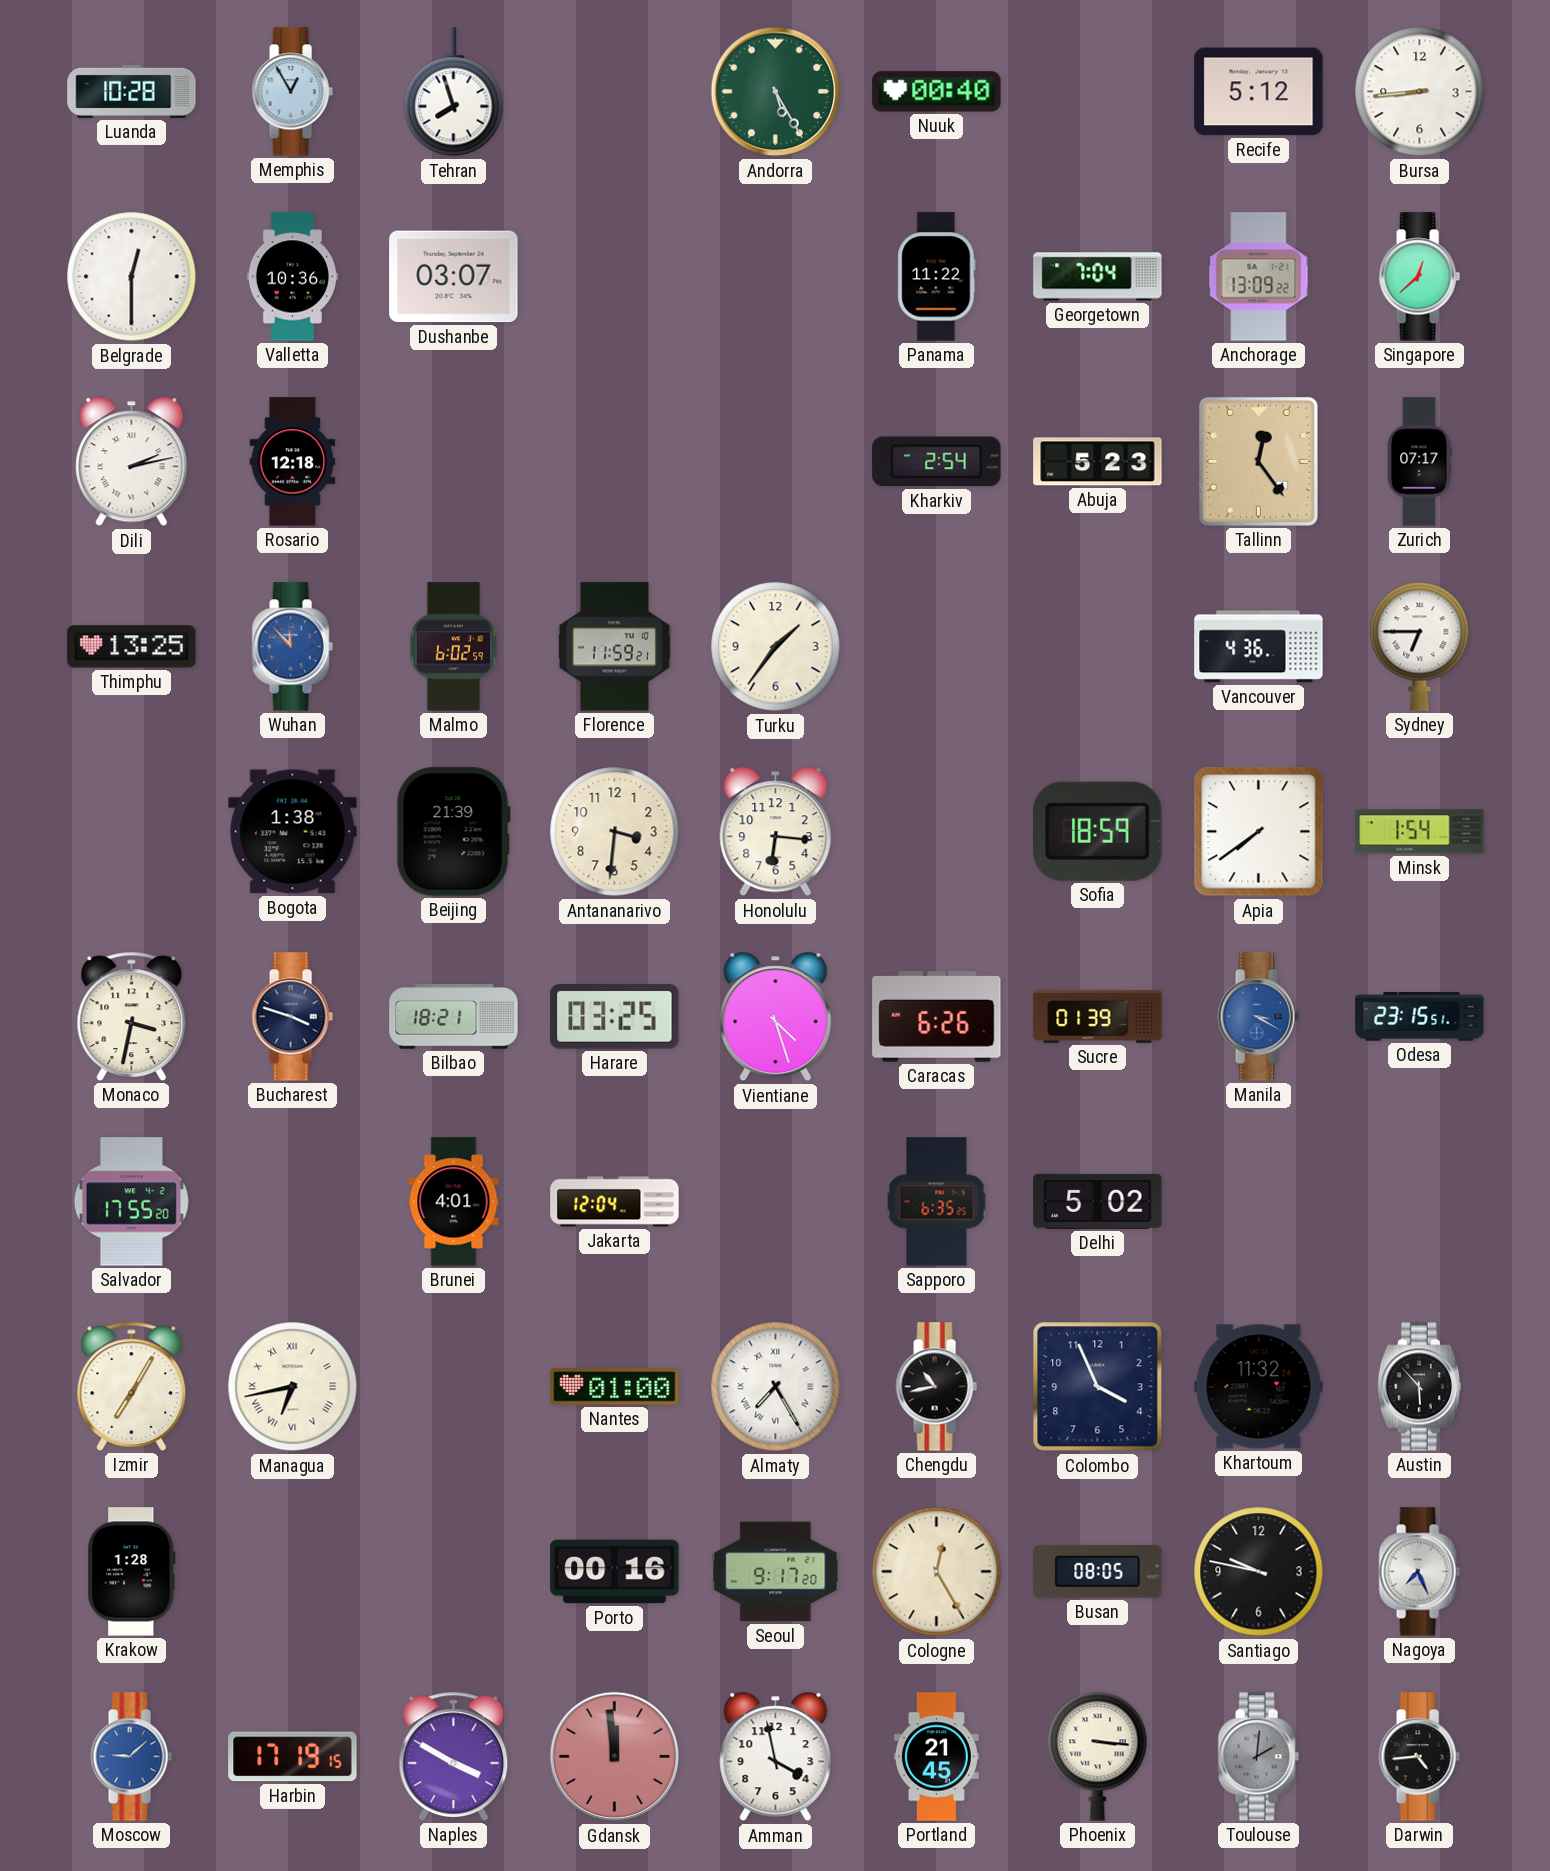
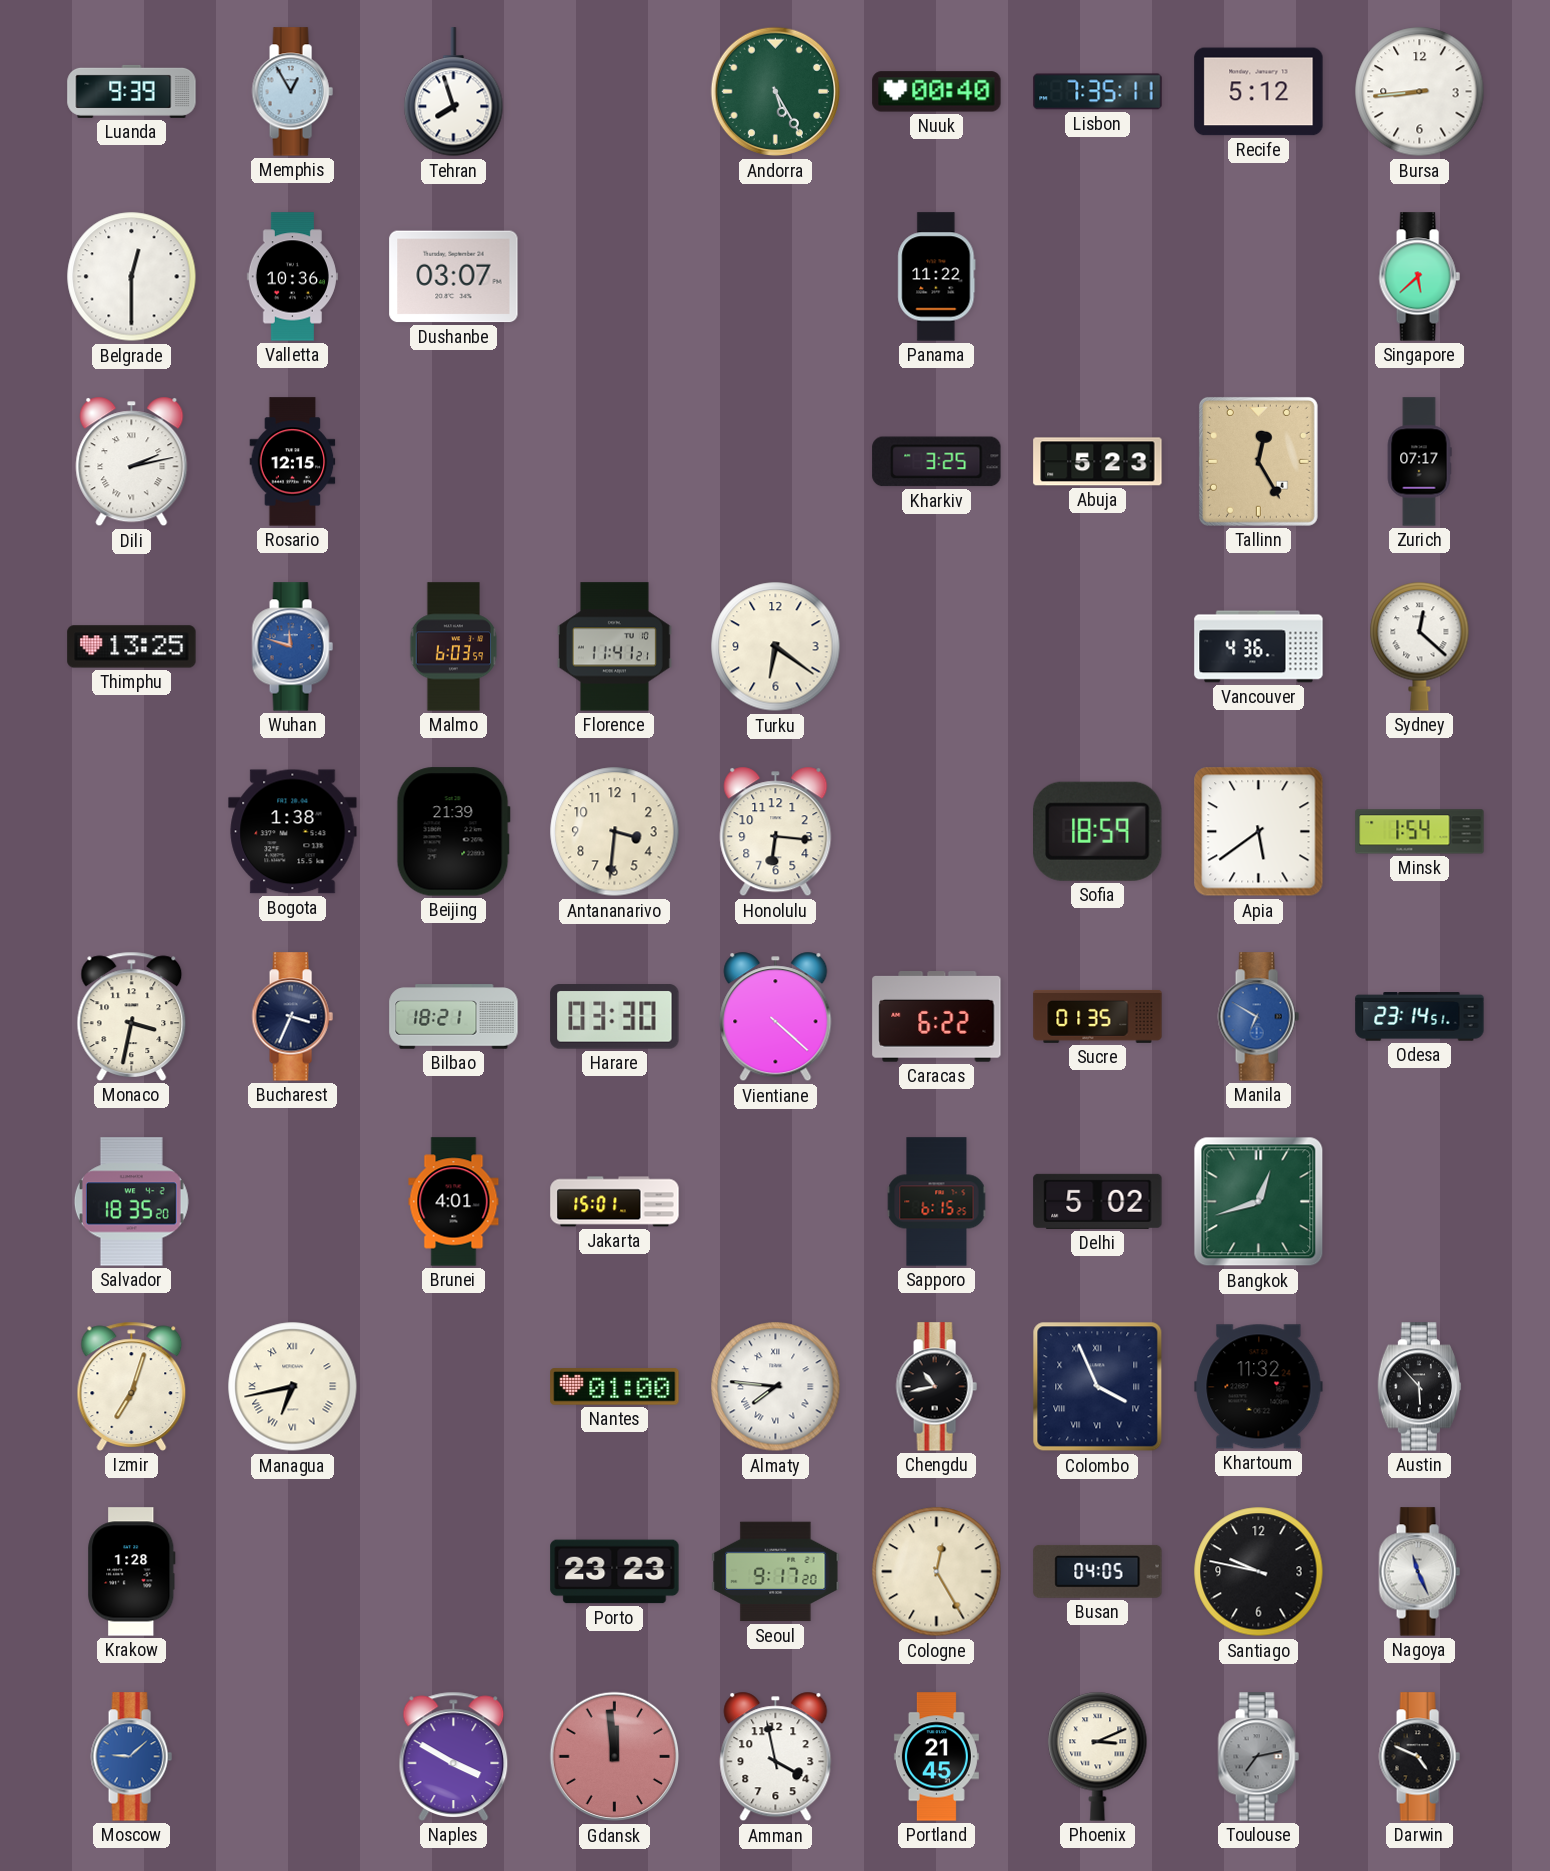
Luanda: 10:28 -> 9:39 (132, 91)
Lisbon: none -> 7:35 (1098, 92)
Georgetown: 7:04 -> none (1098, 277)
Anchorage: 13:09 -> none (1259, 277)
Singapore: 12:38 -> 5:38 (1419, 277)
Rosario: 12:18 -> 12:15 (293, 462)
Kharkiv: 2:54 -> 3:25 (937, 462)
Tallinn: 12:24 -> 12:25 (1258, 461)
Wuhan: 11:53 -> 11:48 (292, 647)
Malmo: 6:02 -> 6:03 (454, 647)
Florence: 11:59 -> 11:41 (614, 647)
Turku: 1:36 -> 6:21 (776, 647)
Sydney: 6:45 -> 12:22 (1420, 646)
Apia: 7:39 -> 5:39 (1259, 832)
Bucharest: 3:48 -> 3:34 (292, 1017)
Harare: 03:25 -> 03:30 (615, 1017)
Vientiane: 4:27 -> 4:22 (776, 1017)
Caracas: 6:26 -> 6:22 (937, 1017)
Sucre: 01:39 -> 01:35 (1098, 1016)
Manila: 3:20 -> 6:50 (1258, 1017)
Odesa: 23:15 -> 23:14 (1420, 1017)
Salvador: 17:55 -> 18:35 (131, 1202)
Jakarta: 12:04 -> 15:01 (615, 1202)
Sapporo: 6:35 -> 6:15 (937, 1202)
Bangkok: none -> 12:42 (1259, 1202)
Izmir: 7:05 -> 7:03 (132, 1386)
Almaty: 7:25 -> 7:46 (776, 1387)
Colombo numerals: Arabic -> Roman (1098, 1387)
Porto: 00:16 -> 23:23 (615, 1572)
Busan: 08:05 -> 04:05 (1098, 1571)
Nagoya: 7:26 -> 11:26 (1419, 1572)
Harbin: 17:19 -> none (293, 1757)
Phoenix: 3:16 -> 3:11 (1098, 1756)
Toulouse: 2:01 -> 7:13 (1258, 1757)
Darwin: 4:44 -> 4:49 (1419, 1757)
